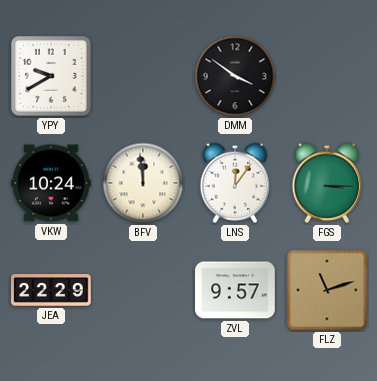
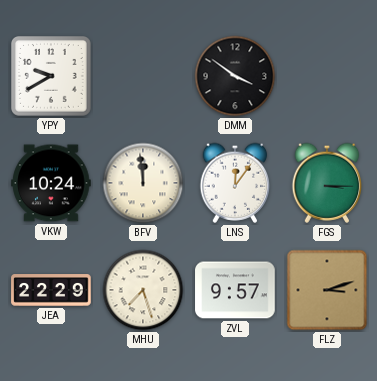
MHU: none -> 7:27 (143, 290)
FLZ: 11:12 -> 3:12 (327, 290)
